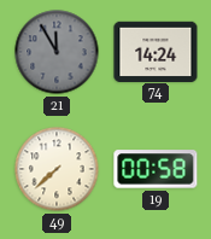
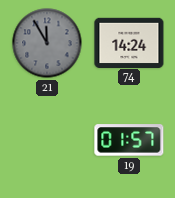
49: 7:38 -> none (57, 169)
19: 00:58 -> 01:57 (129, 140)
